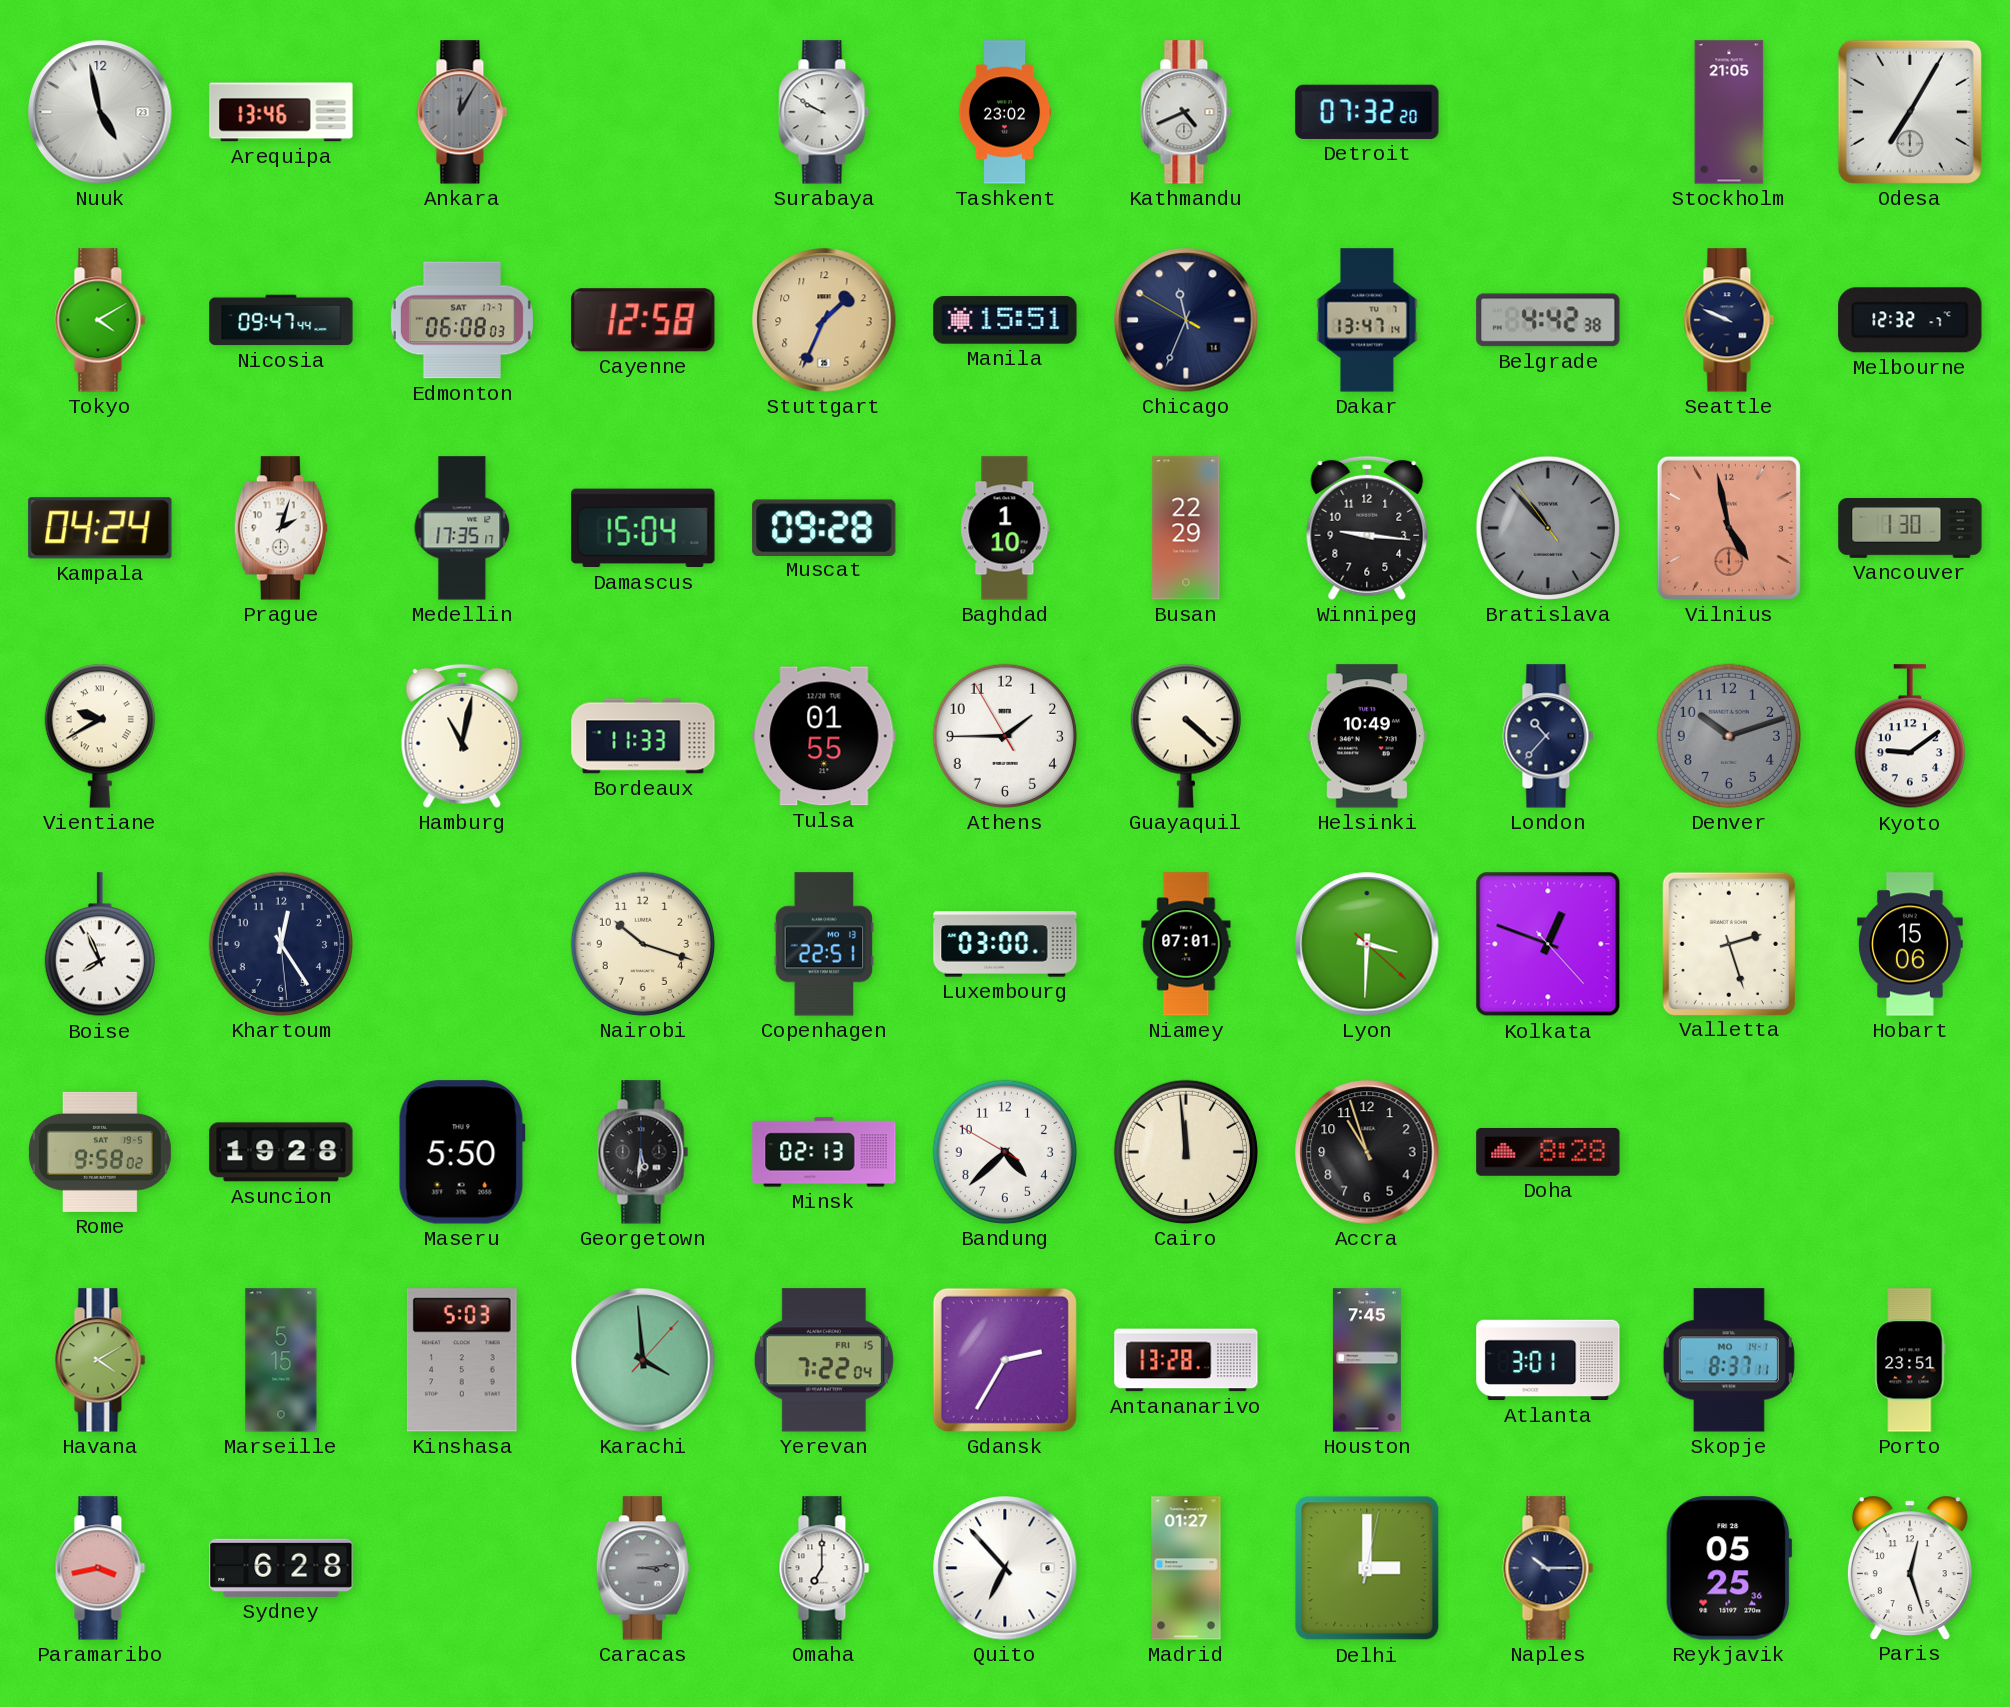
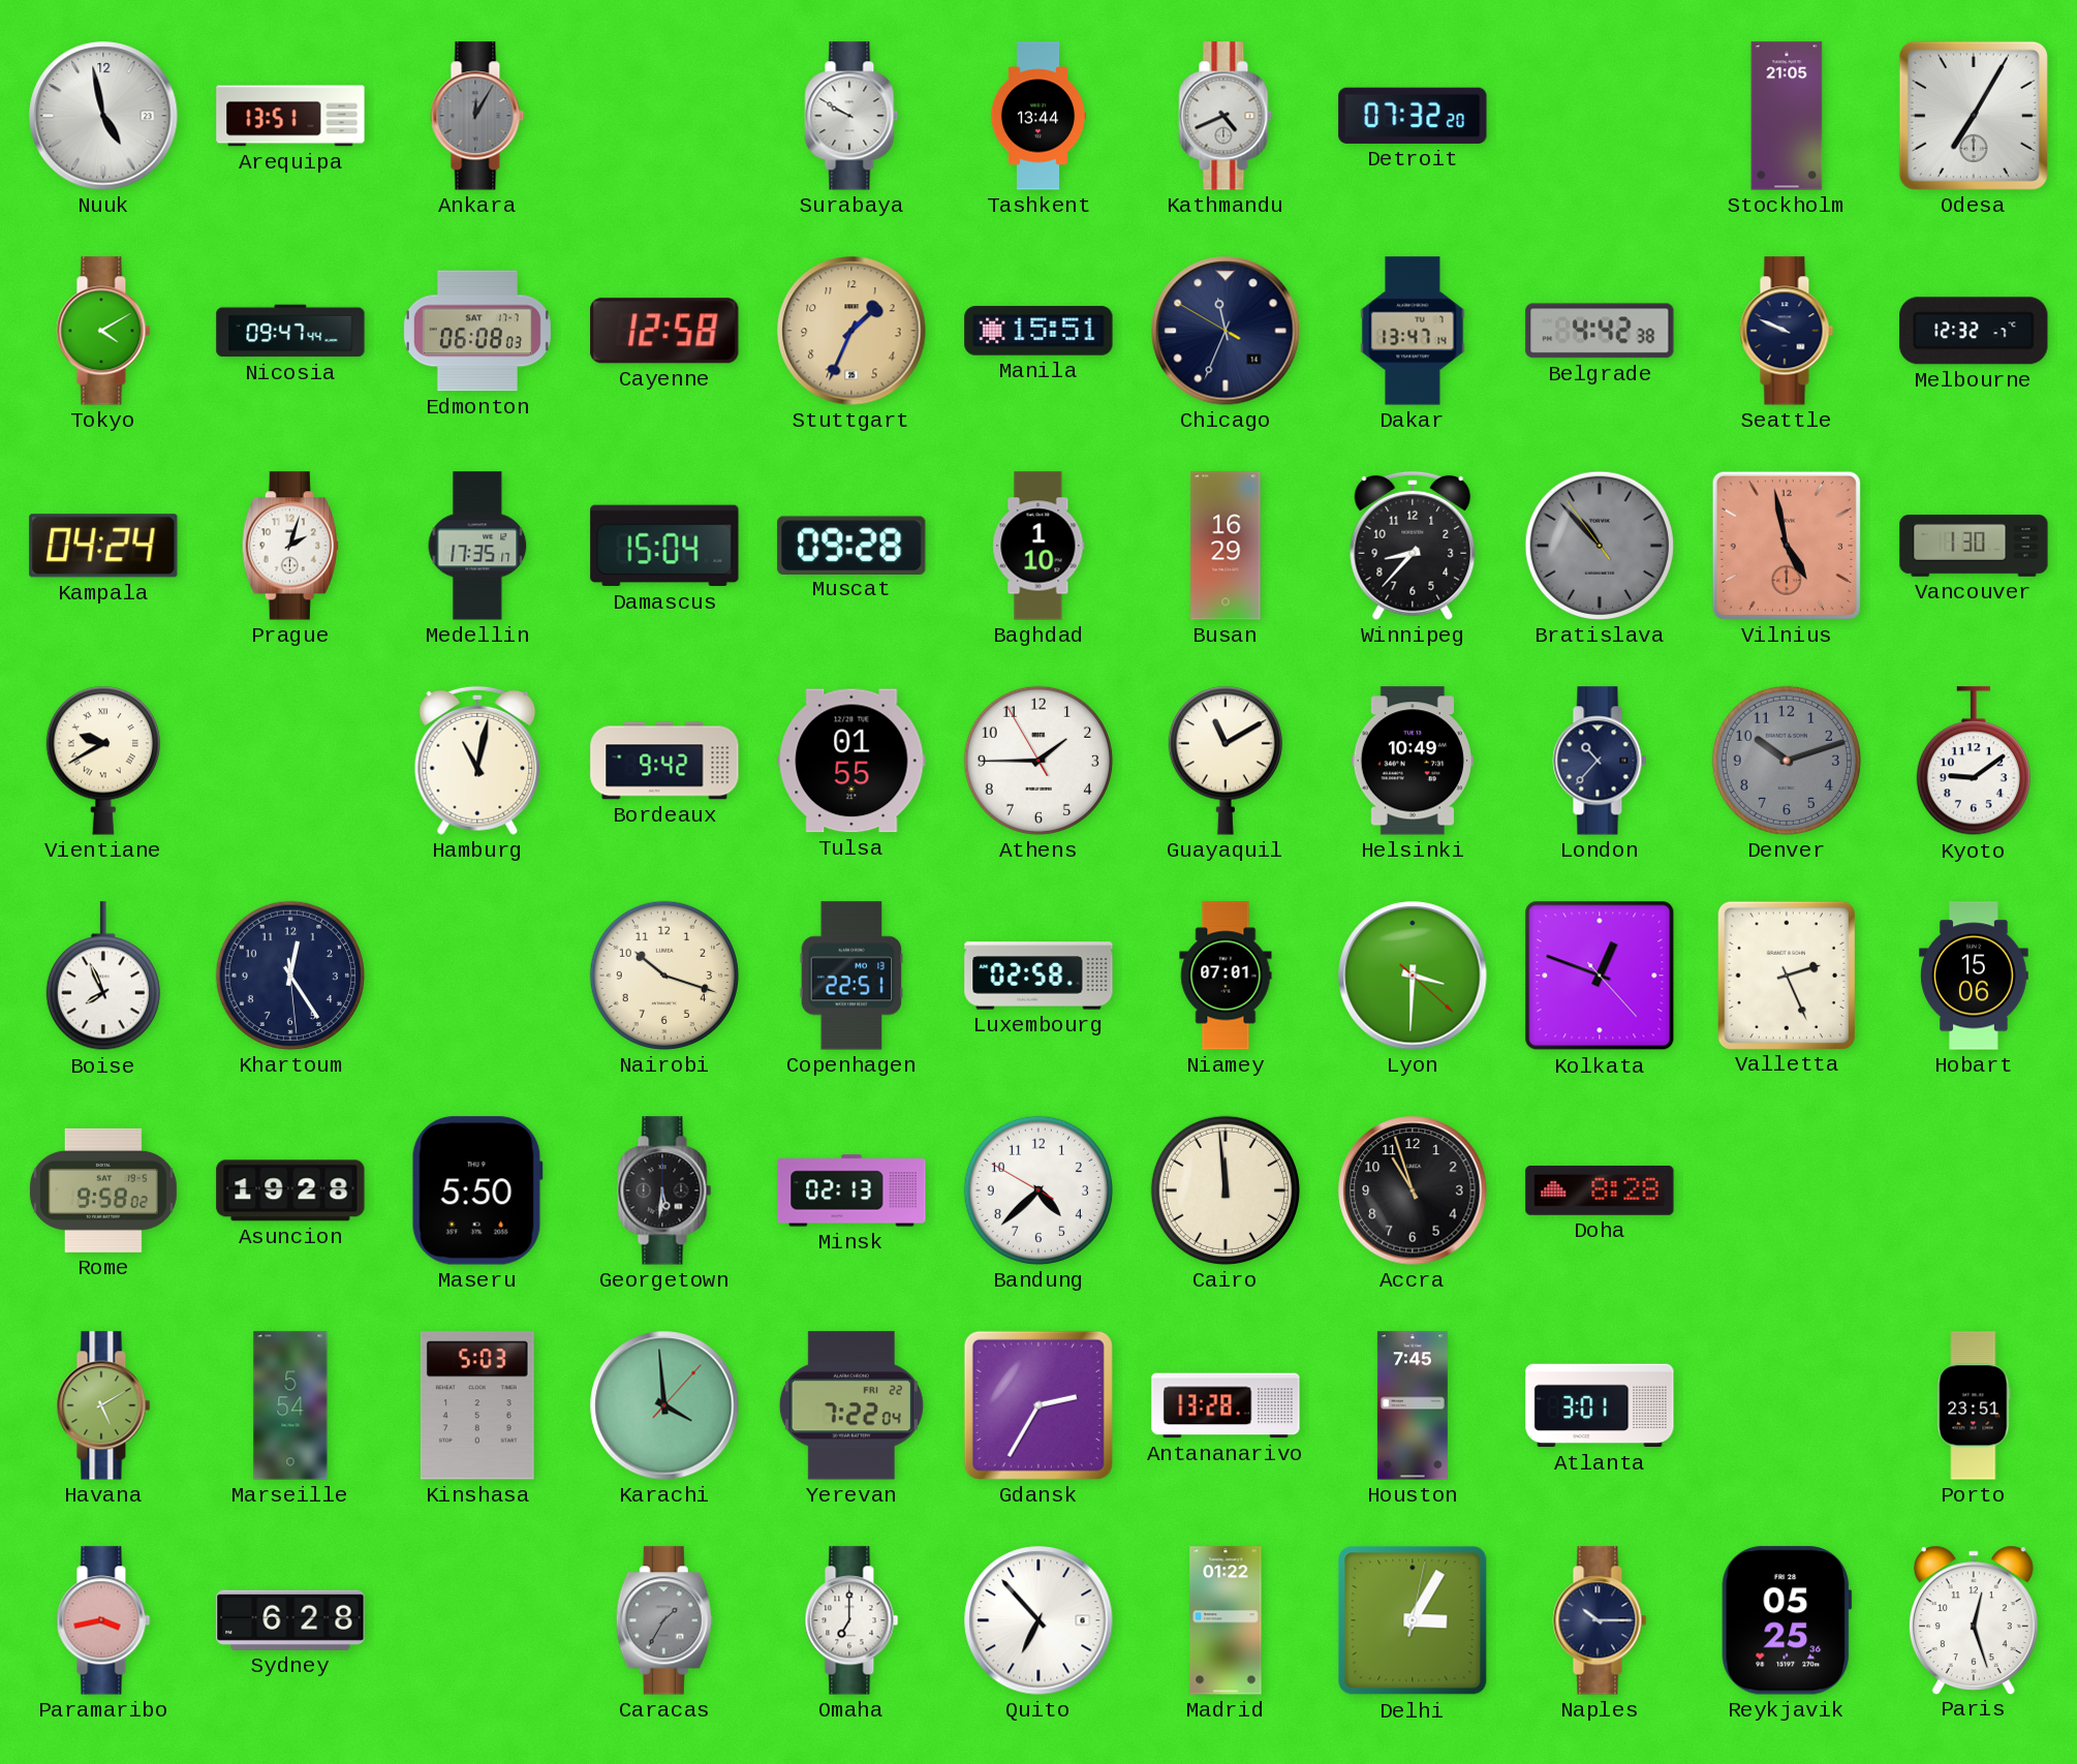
Arequipa: 13:46 -> 13:51 (290, 116)
Tashkent: 23:02 -> 13:44 (1038, 116)
Busan: 22:29 -> 16:29 (1226, 546)
Winnipeg: 9:16 -> 8:37 (1413, 546)
Bordeaux: 11:33 -> 9:42 (664, 761)
Guayaquil: 4:22 -> 11:10 (1226, 761)
Luxembourg: 03:00 -> 02:58 (1038, 976)
Valletta: 2:27 -> 2:26 (1787, 974)
Havana: 4:10 -> 5:10 (103, 1405)
Marseille: 5:15 -> 5:54 (290, 1405)
Yerevan date: FRI 15 -> FRI 22 (851, 1405)
Skopje: 8:37 -> none (1729, 1360)
Caracas: 3:14 -> 1:35 (664, 1620)
Madrid: 01:27 -> 01:22 (1226, 1620)
Delhi: 3:00 -> 3:05 (1413, 1620)
